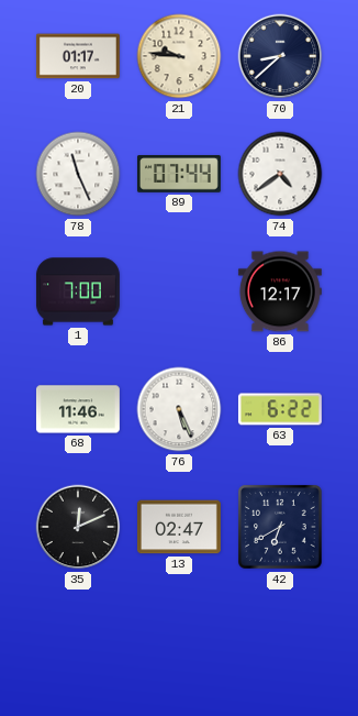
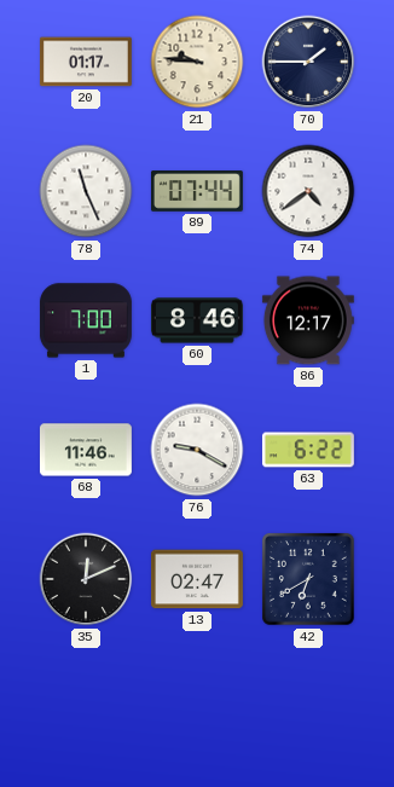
70: 8:38 -> 1:45 (308, 62)
60: none -> 8:46 (197, 320)
76: 5:26 -> 9:20 (197, 450)
